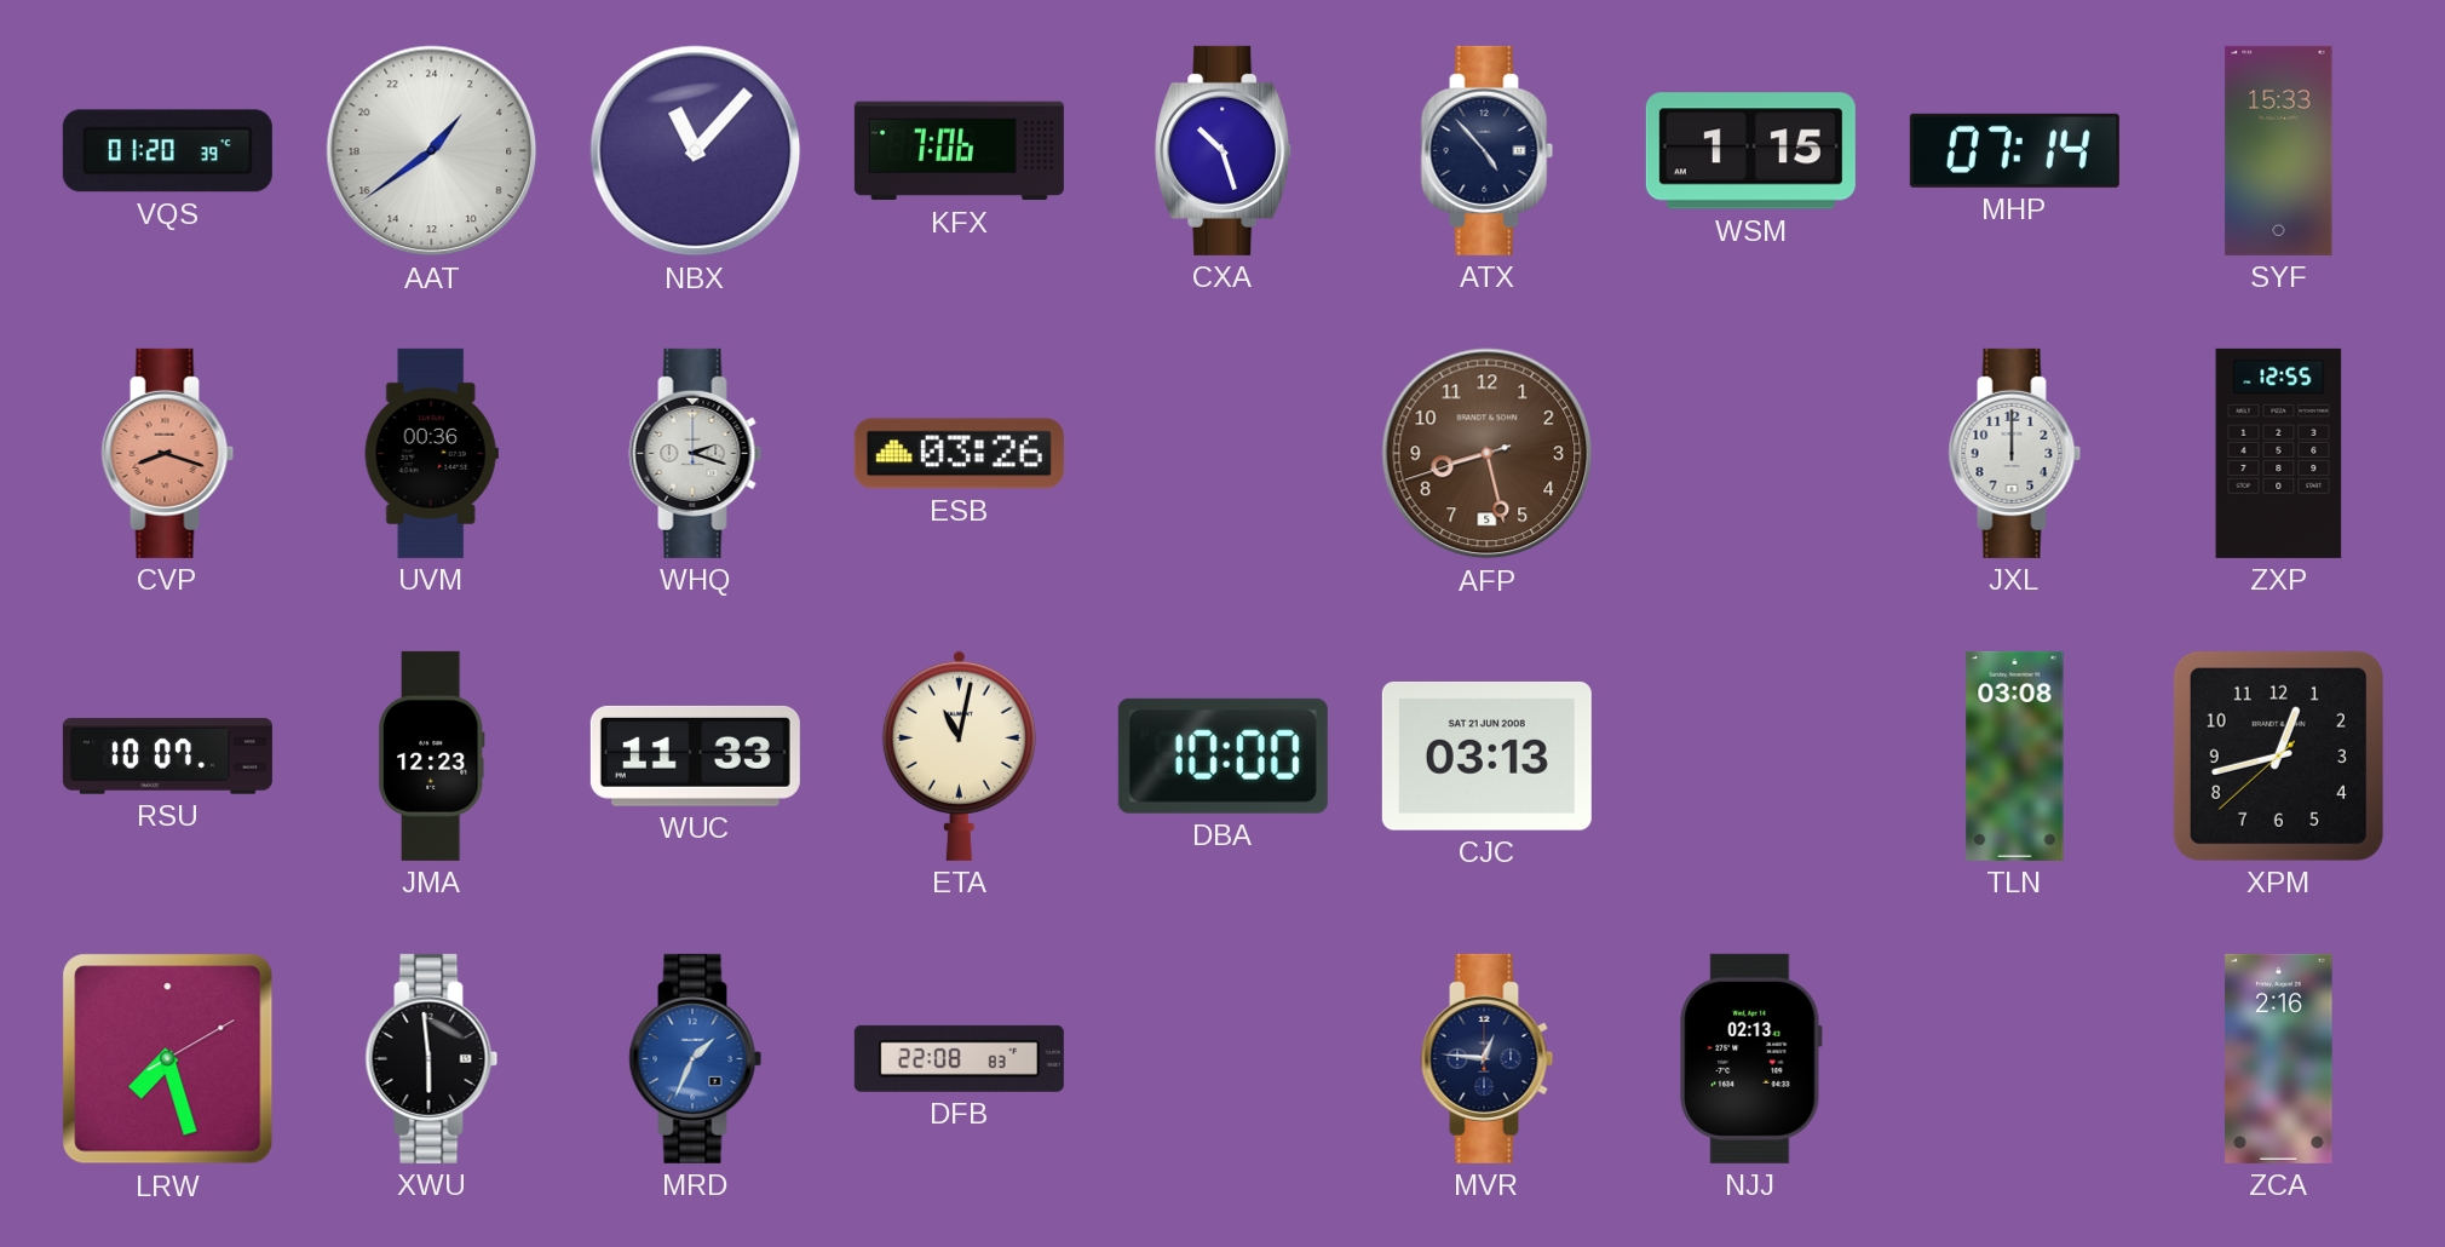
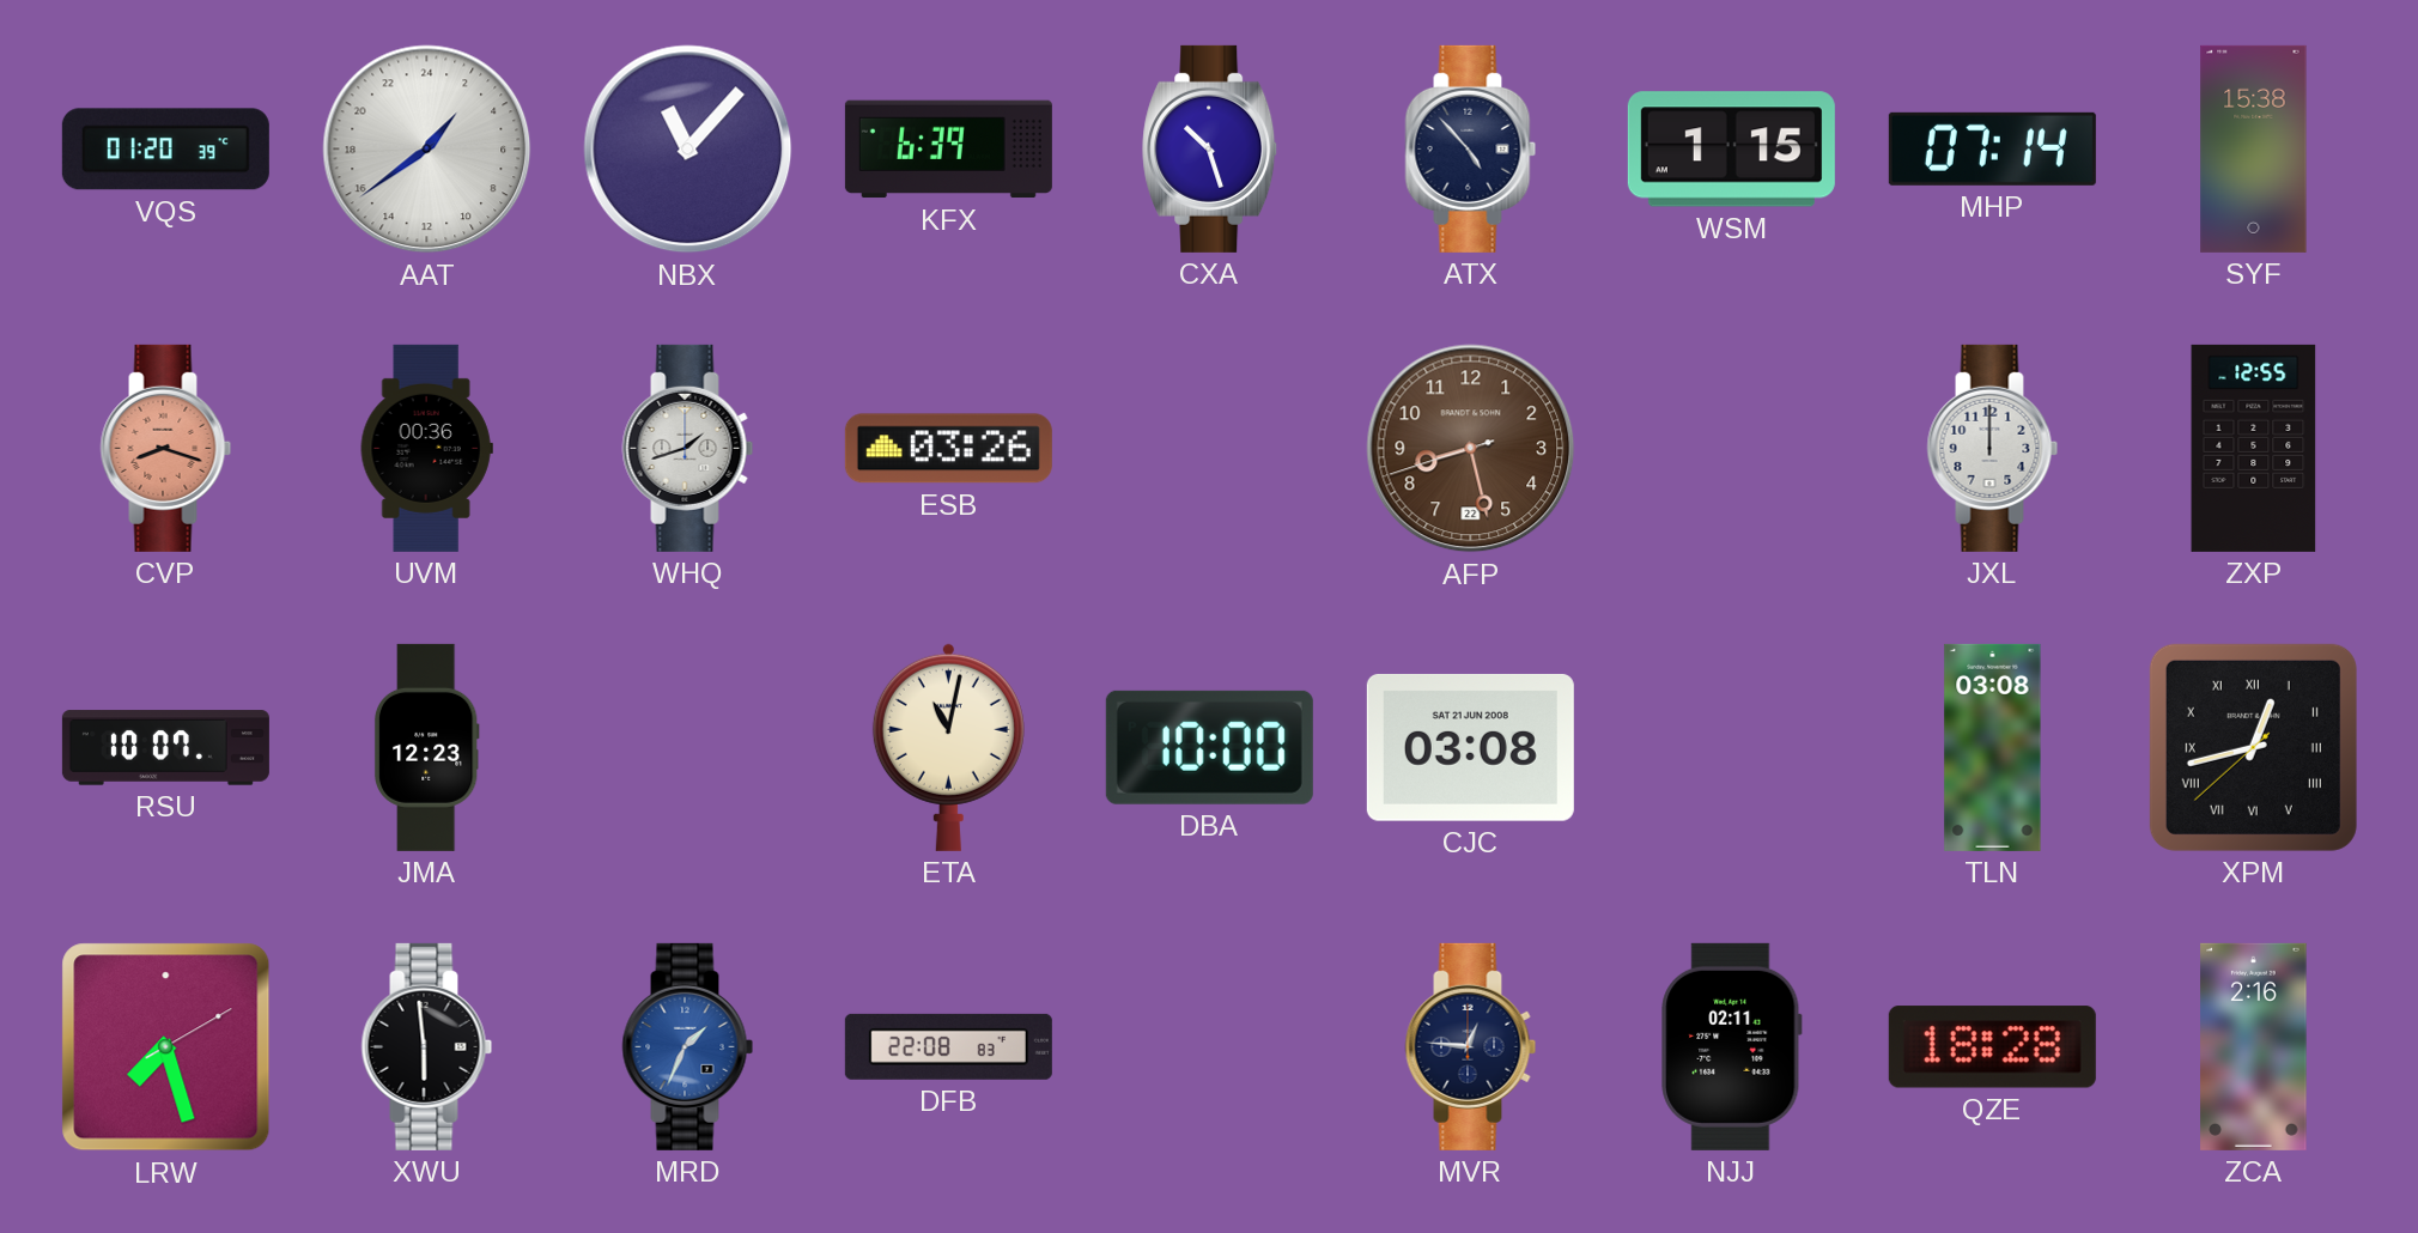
KFX: 7:06 -> 6:39 (948, 150)
SYF: 15:33 -> 15:38 (2254, 148)
WHQ: 2:18 -> 1:42 (688, 448)
AFP date: 5 -> 22 (1471, 449)
WUC: 11:33 -> none (695, 755)
CJC: 03:13 -> 03:08 (1470, 747)
XPM numerals: Arabic -> Roman (2253, 747)
NJJ: 02:13 -> 02:11 (1732, 1046)
QZE: none -> 18:28 (1992, 1047)
